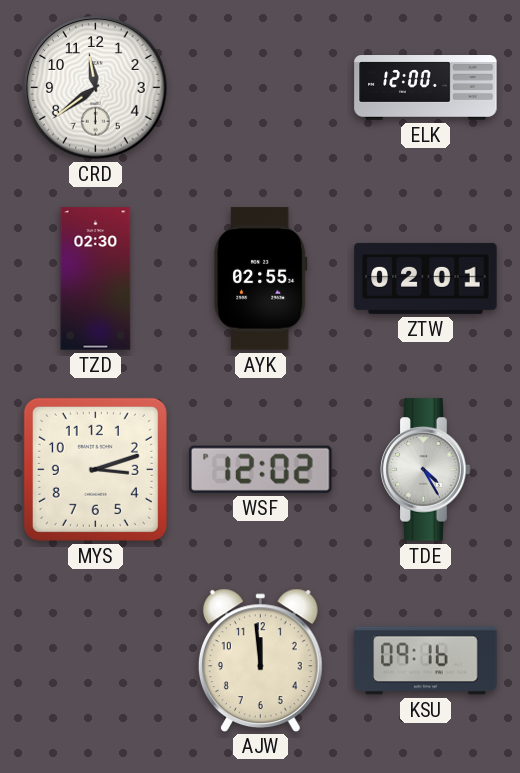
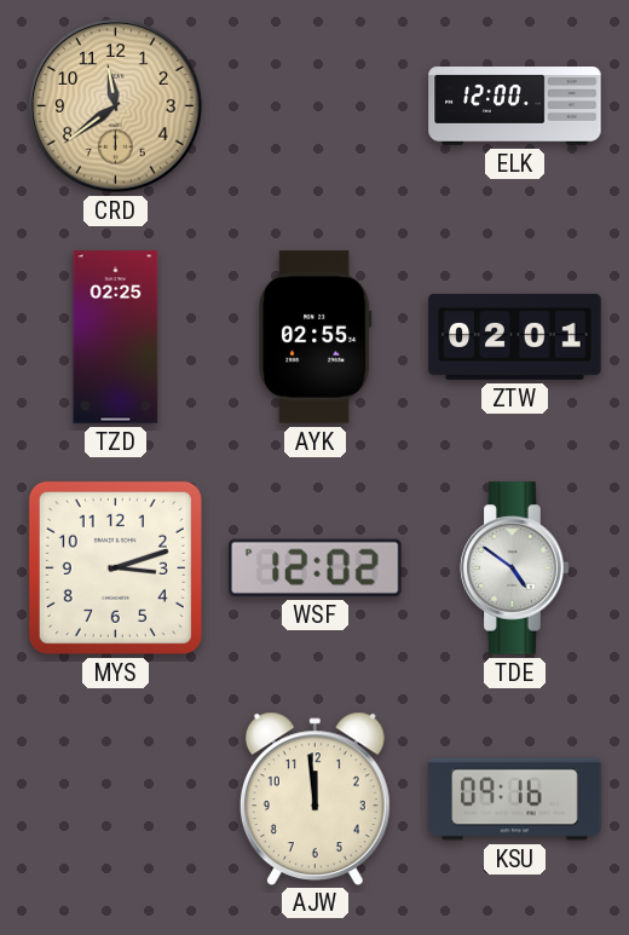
CRD dial: white -> champagne (116, 106)
TZD: 02:30 -> 02:25 (116, 337)
TDE: 4:25 -> 4:51 (515, 568)
